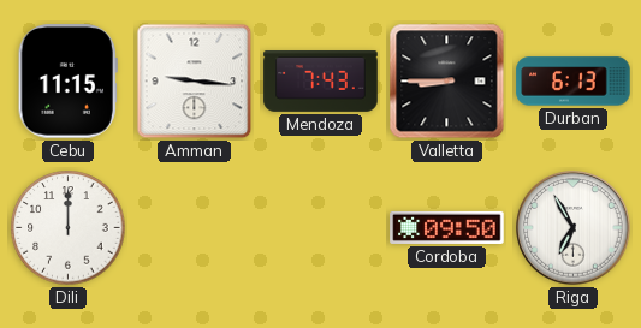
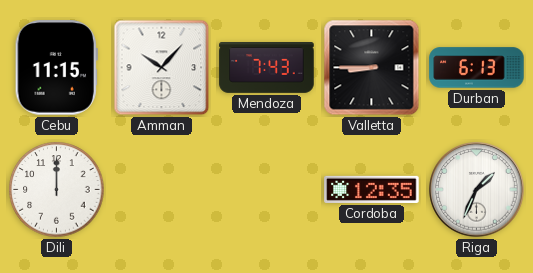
Amman: 9:16 -> 10:07 (162, 68)
Cordoba: 09:50 -> 12:35 (372, 189)
Riga: 6:55 -> 1:34 (477, 190)
